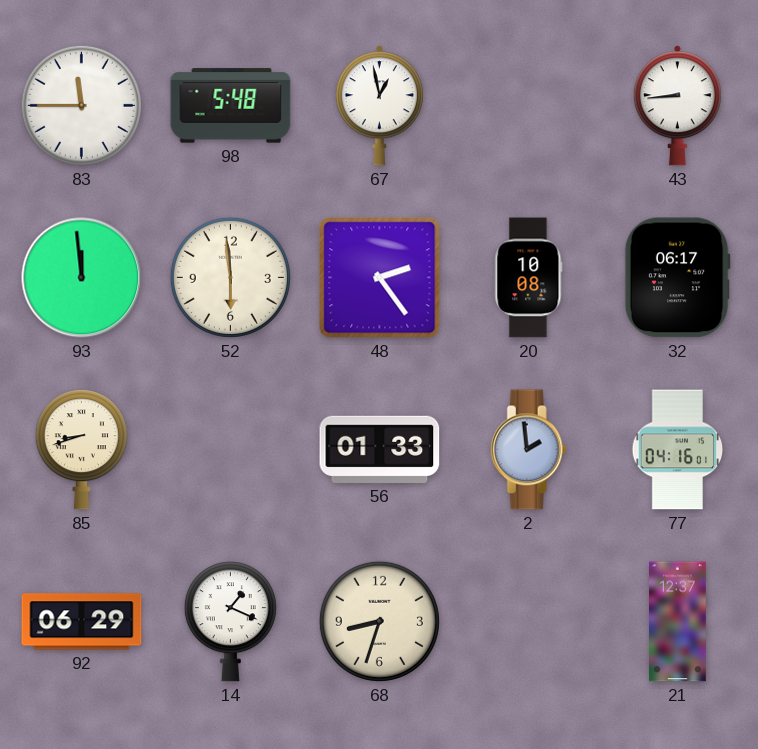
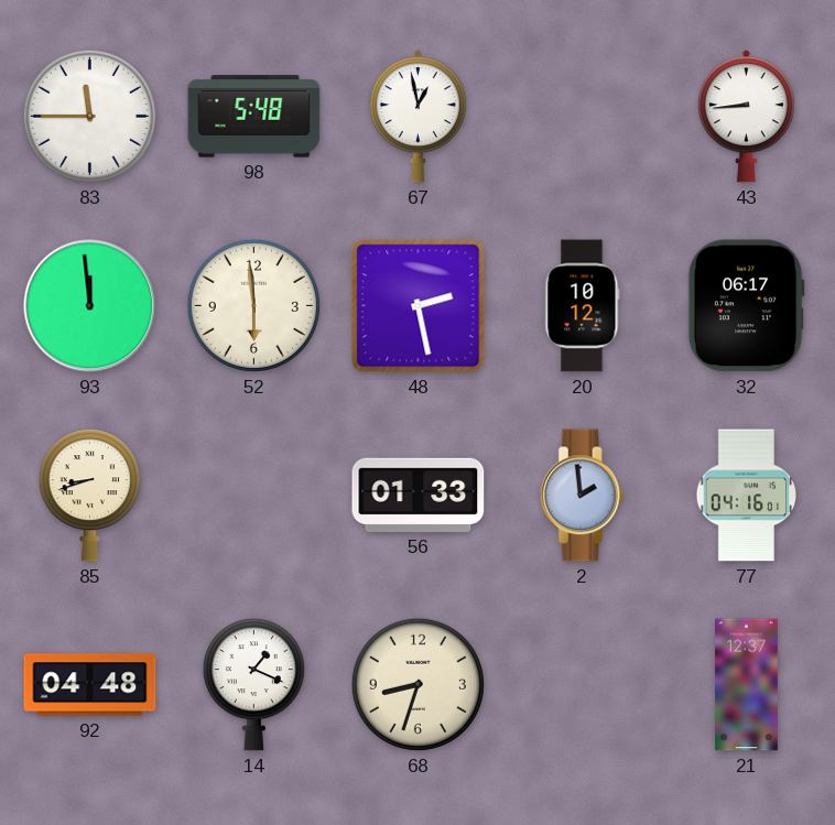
48: 2:24 -> 2:28 (419, 306)
20: 10:08 -> 10:12 (583, 306)
92: 06:29 -> 04:48 (90, 685)
